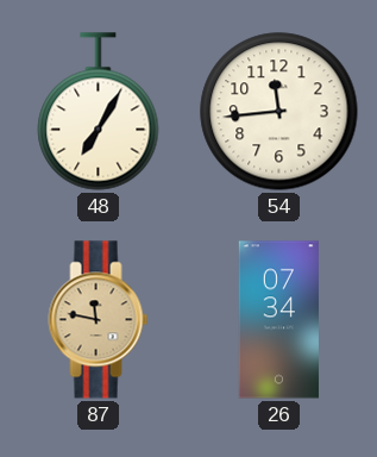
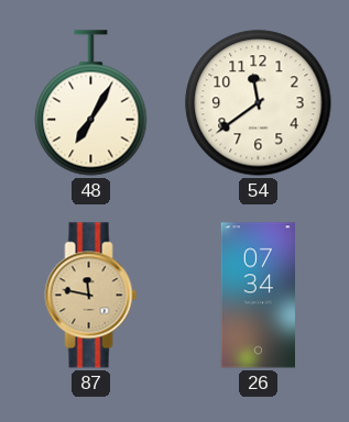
54: 11:44 -> 11:39 (259, 103)
